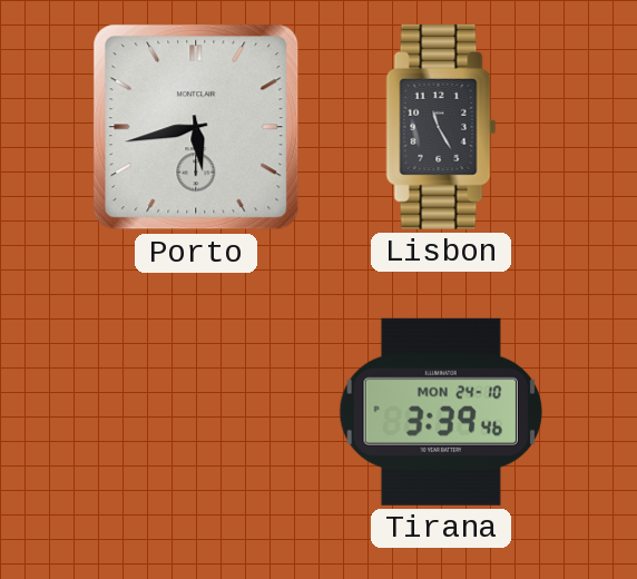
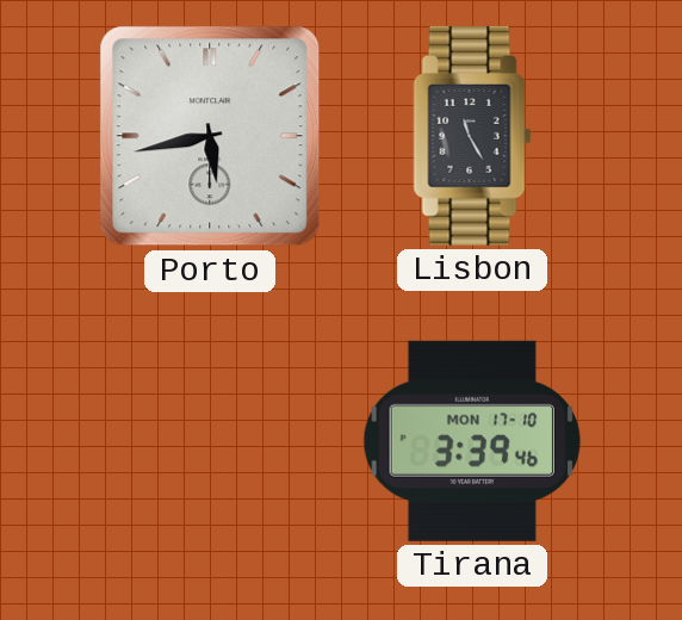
Tirana date: MON 24-10 -> MON 17-10 (472, 441)
